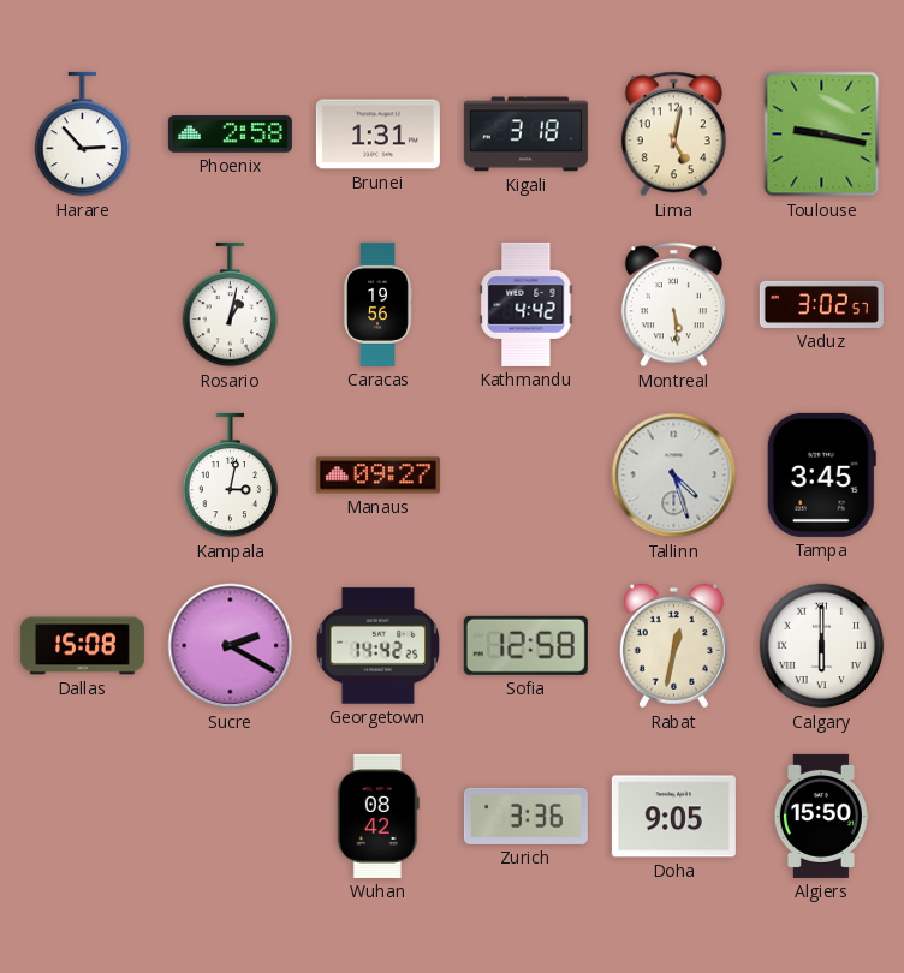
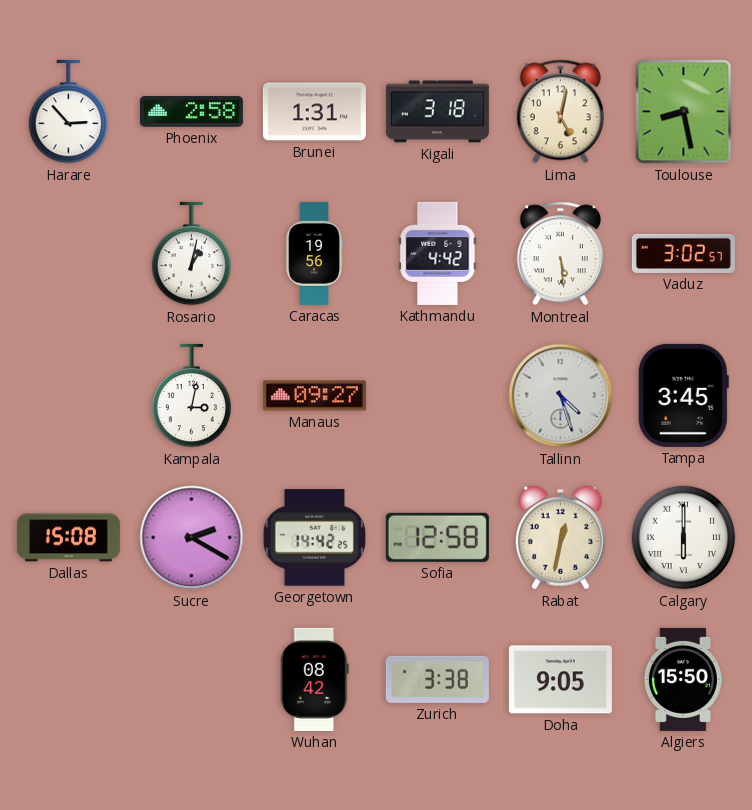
Toulouse: 9:17 -> 8:28 (684, 112)
Zurich: 3:36 -> 3:38 (437, 679)
